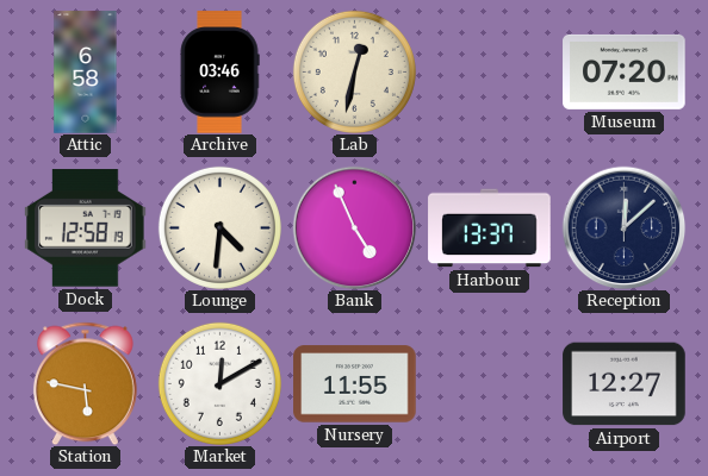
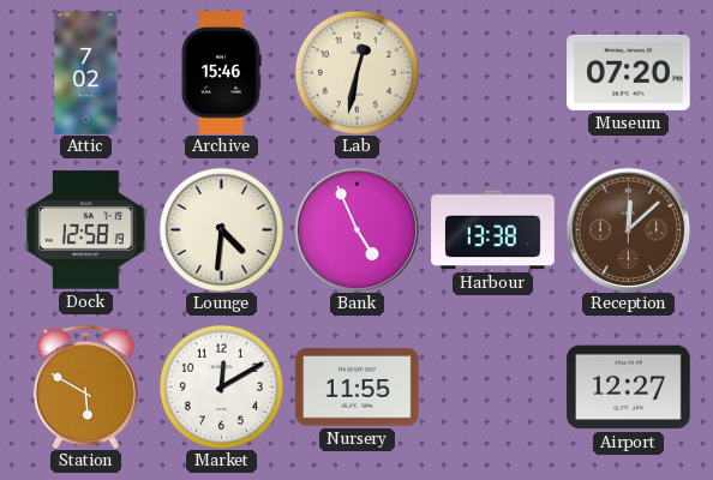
Attic: 6:58 -> 7:02 (86, 73)
Archive: 03:46 -> 15:46 (221, 73)
Harbour: 13:37 -> 13:38 (493, 230)
Reception dial: navy -> brown (628, 229)
Station: 5:47 -> 5:50 (85, 386)
